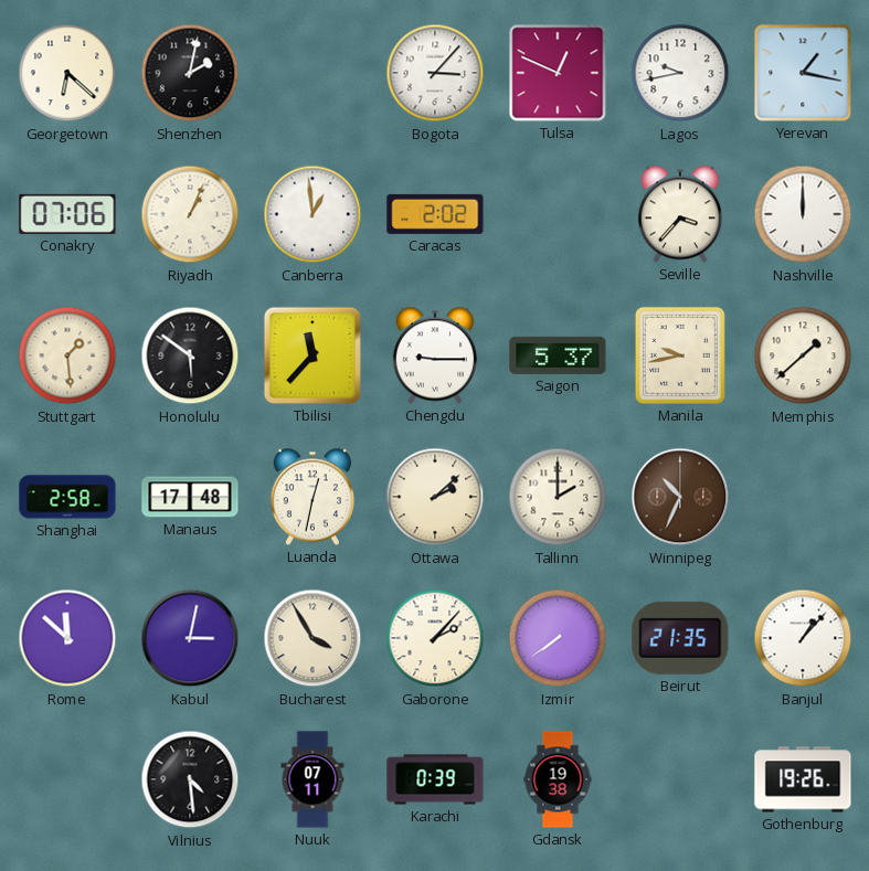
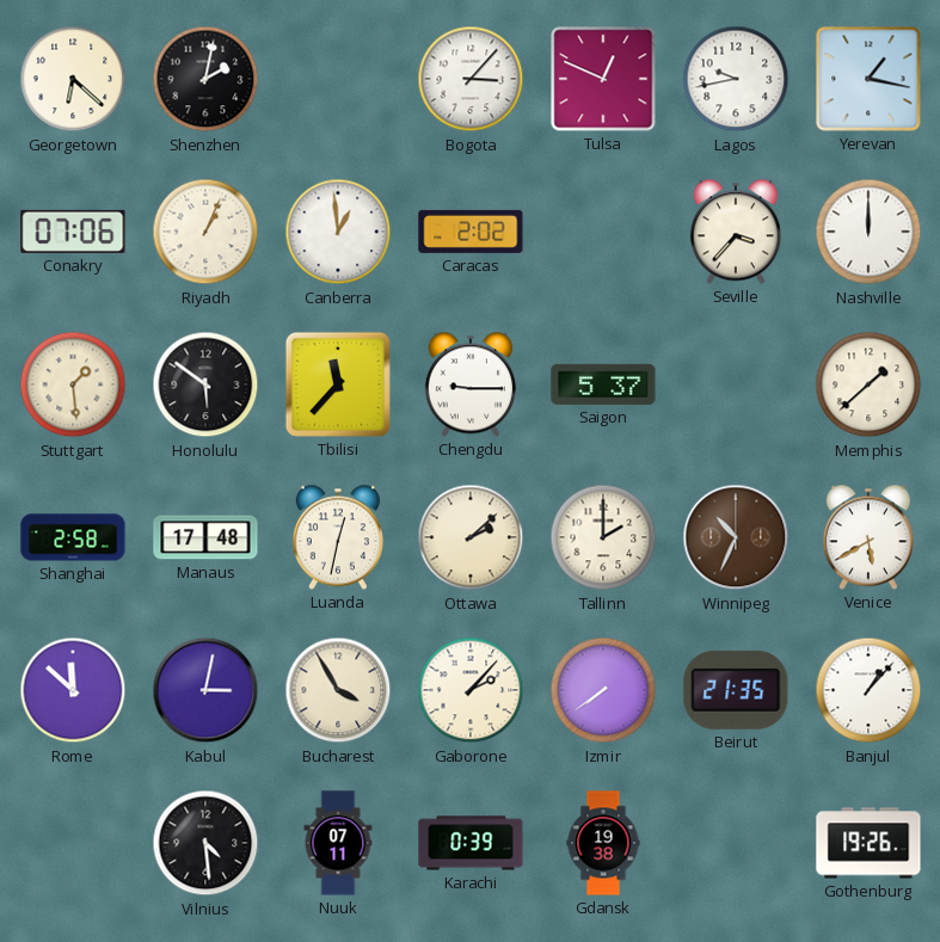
Manila: 9:43 -> none (680, 355)
Venice: none -> 5:40 (868, 537)
